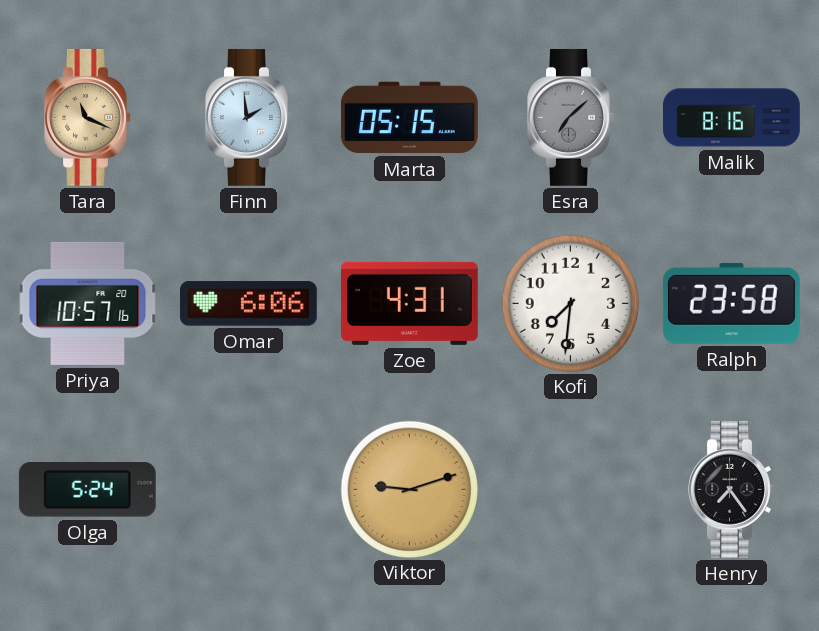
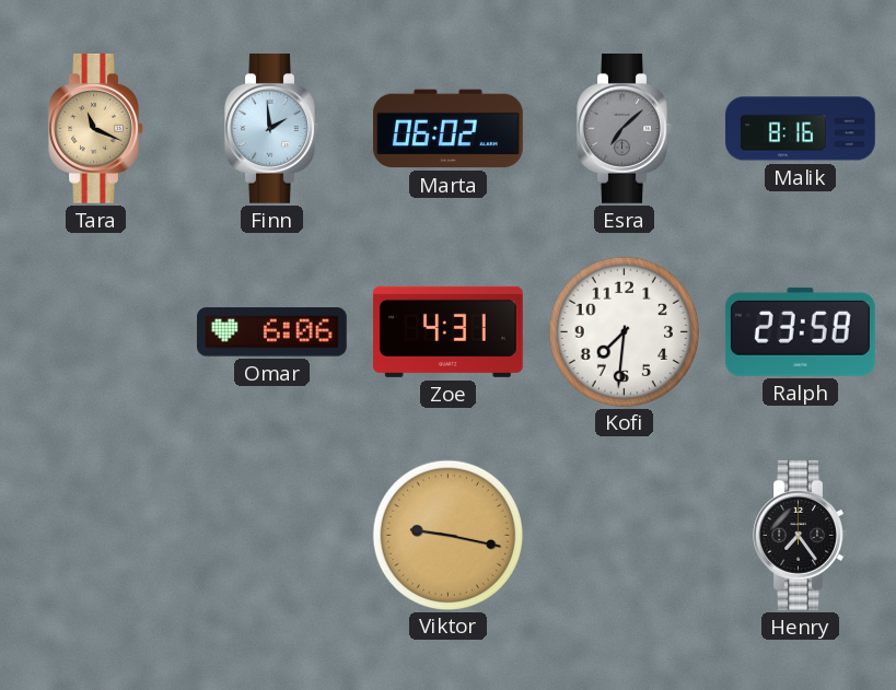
Marta: 05:15 -> 06:02 (447, 129)
Priya: 10:57 -> none (88, 303)
Olga: 5:24 -> none (87, 490)
Viktor: 9:12 -> 9:17 (447, 535)
